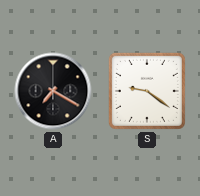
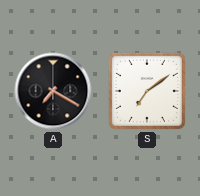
S: 9:21 -> 7:09 (147, 91)
